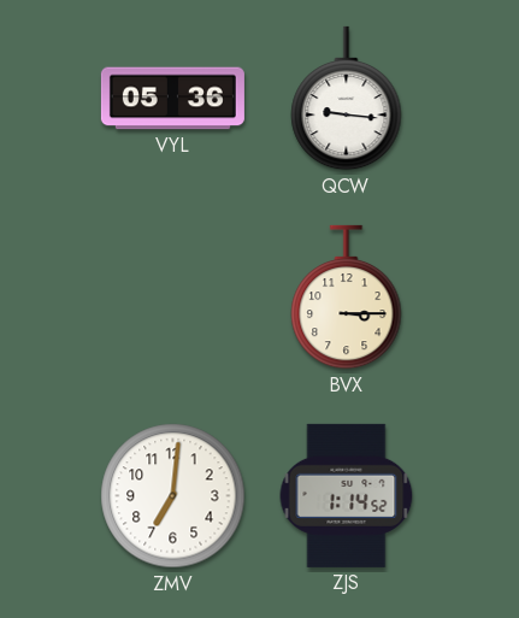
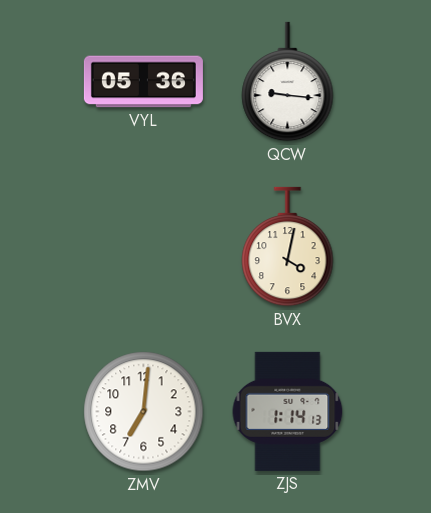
BVX: 3:15 -> 4:02 (288, 247)
ZJS: 1:14:52 -> 1:14:13 (288, 411)
